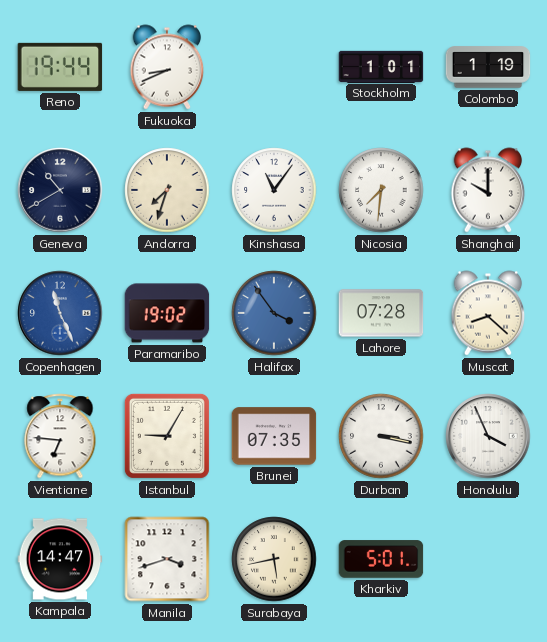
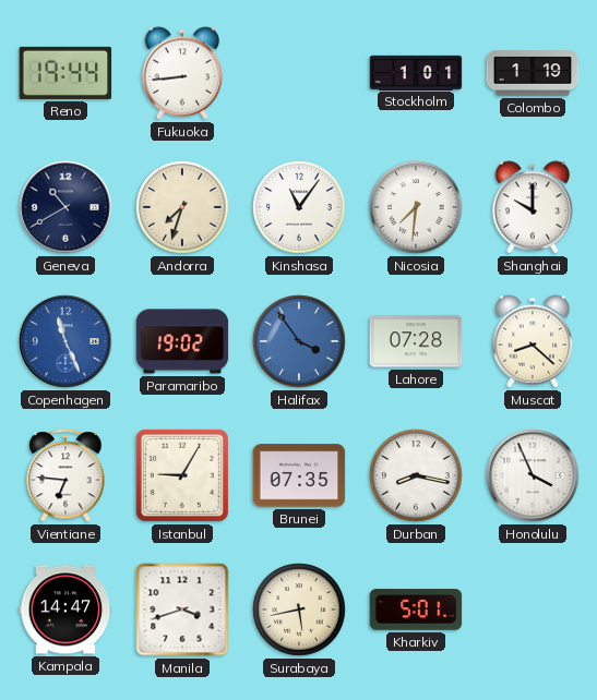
Fukuoka: 8:41 -> 8:44 (182, 73)
Durban: 3:17 -> 8:17 (416, 475)
